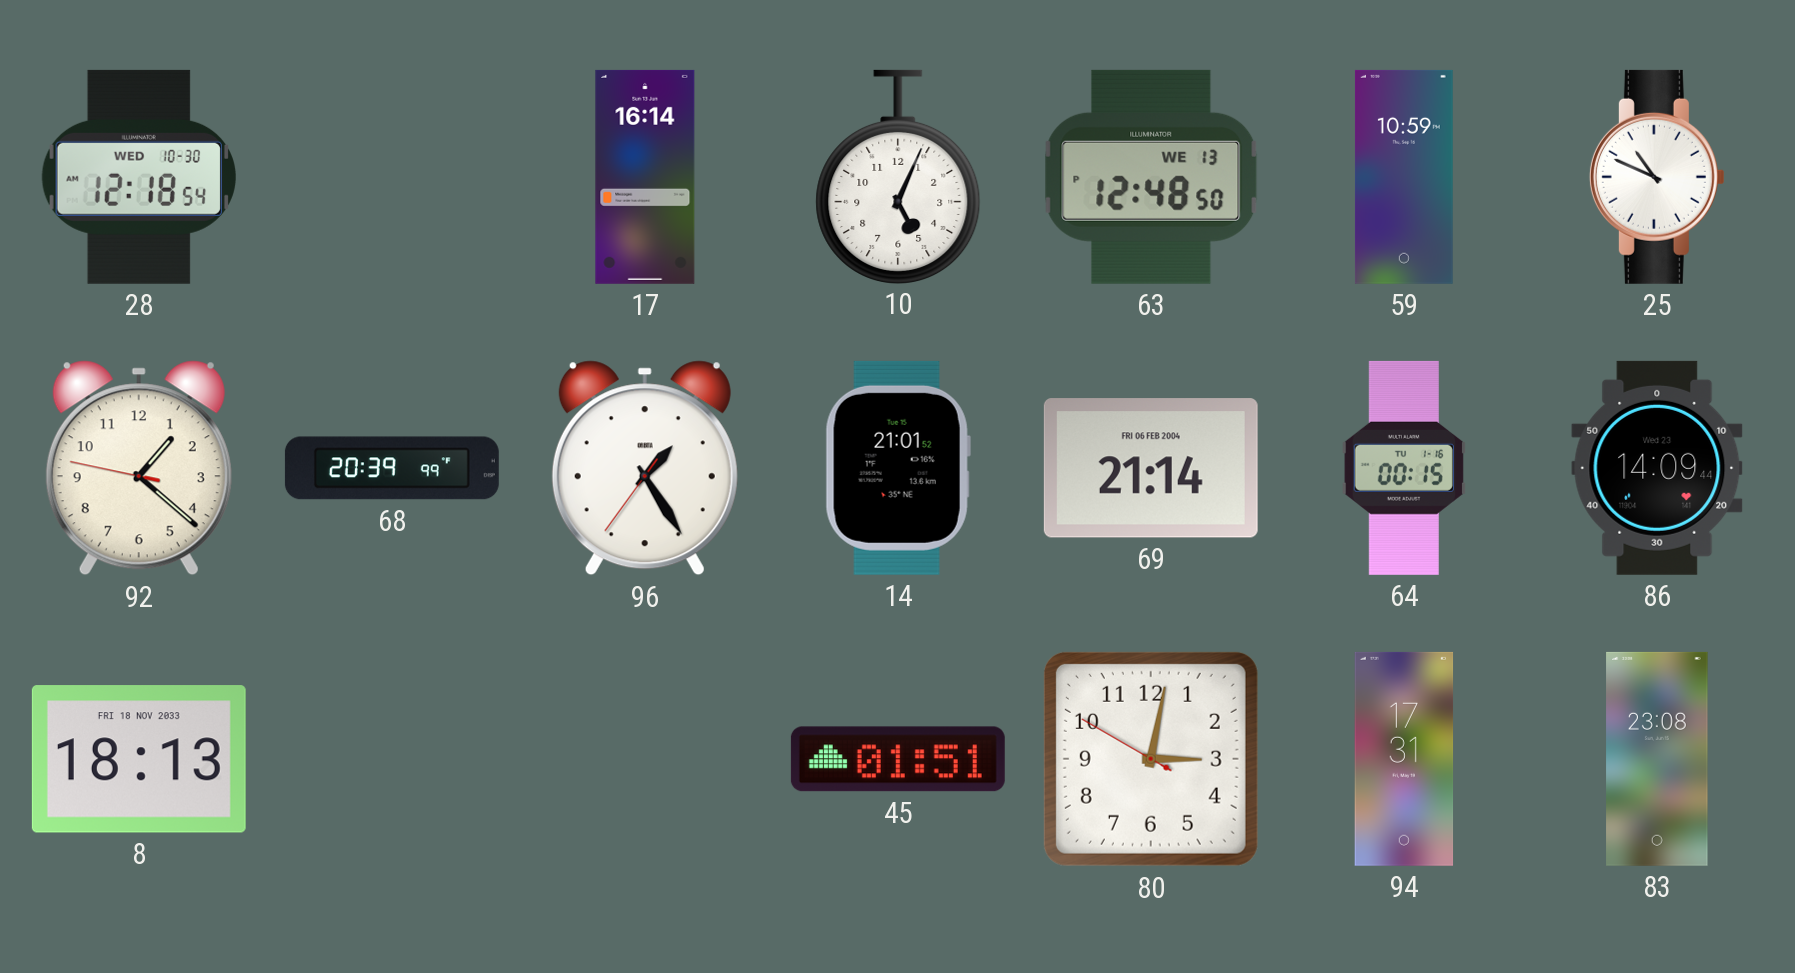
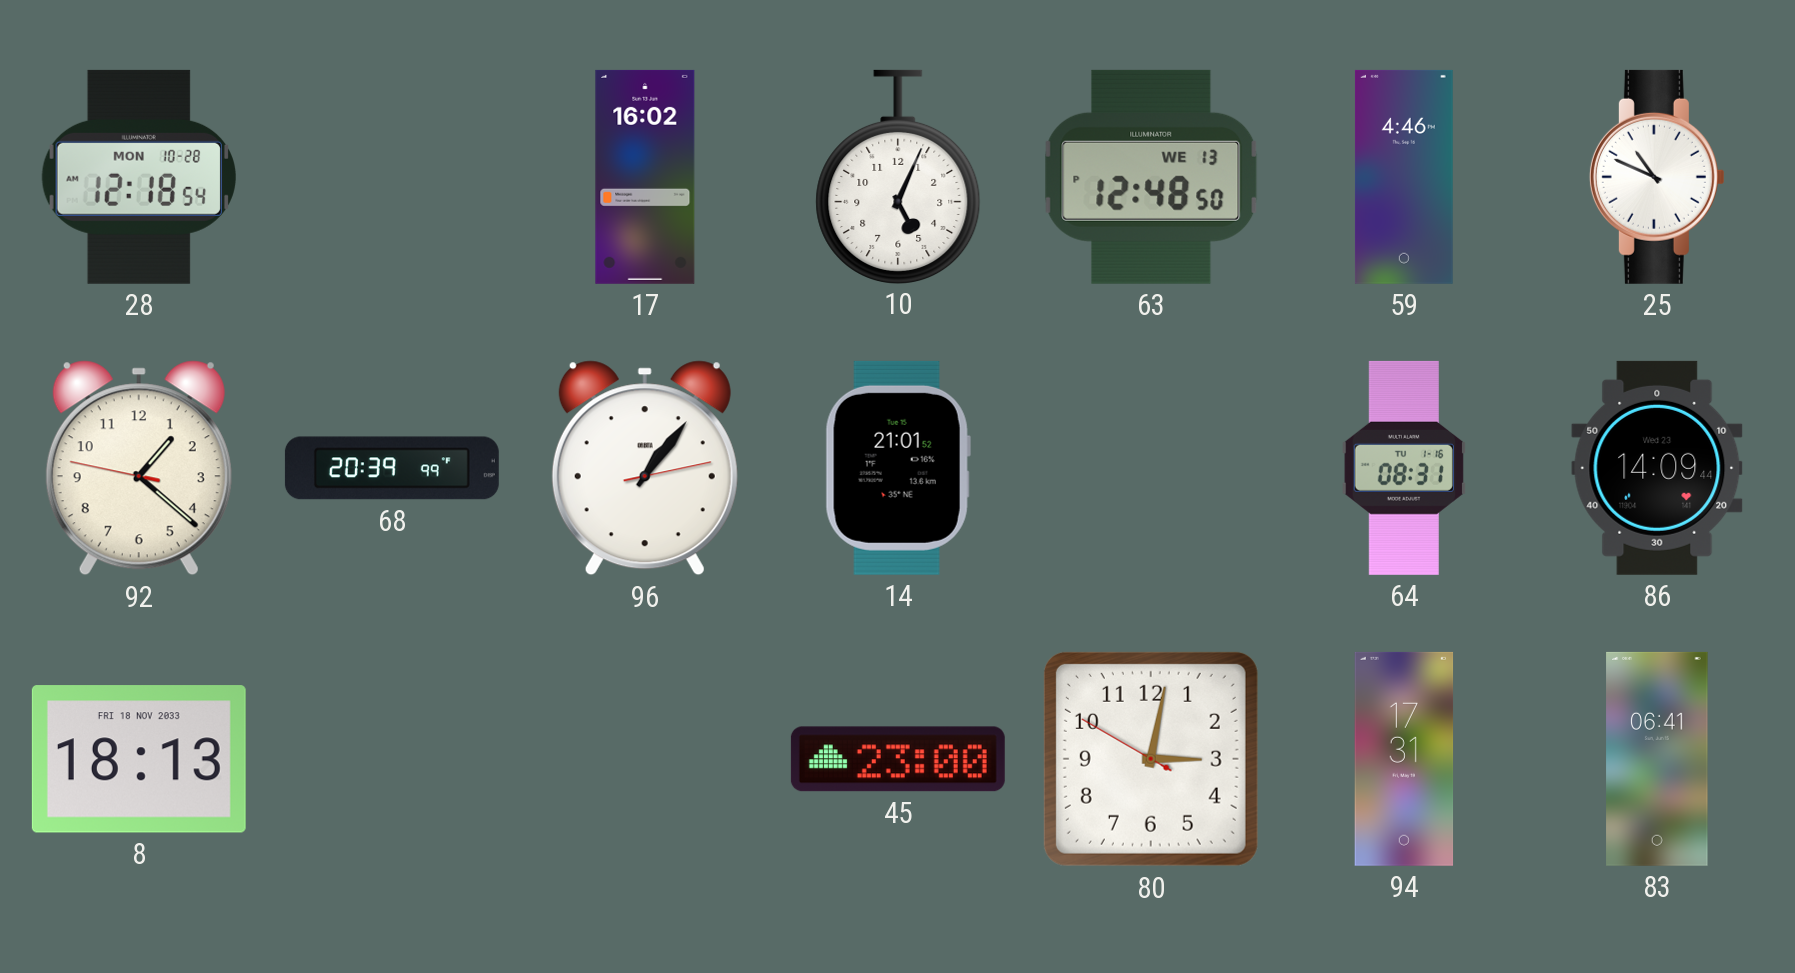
28 date: WED 10-30 -> MON 10-28 (139, 177)
17: 16:14 -> 16:02 (645, 177)
59: 10:59 -> 4:46 (1404, 177)
96: 1:24 -> 1:06 (645, 468)
69: 21:14 -> none (1151, 468)
64: 00:15 -> 08:31 (1404, 468)
45: 01:51 -> 23:00 (898, 759)
83: 23:08 -> 06:41 (1657, 759)
